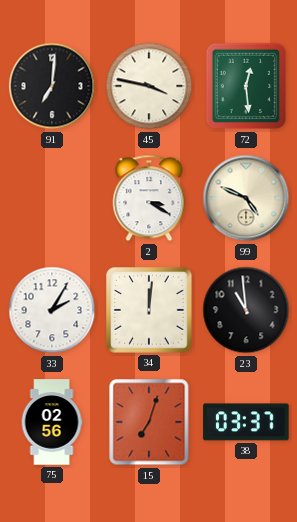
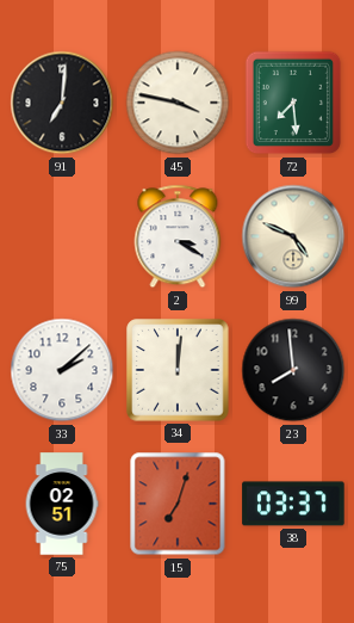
72: 12:29 -> 7:29 (293, 103)
33: 2:05 -> 2:08 (62, 370)
23: 10:59 -> 7:59 (293, 370)
75: 02:56 -> 02:51 (62, 504)
